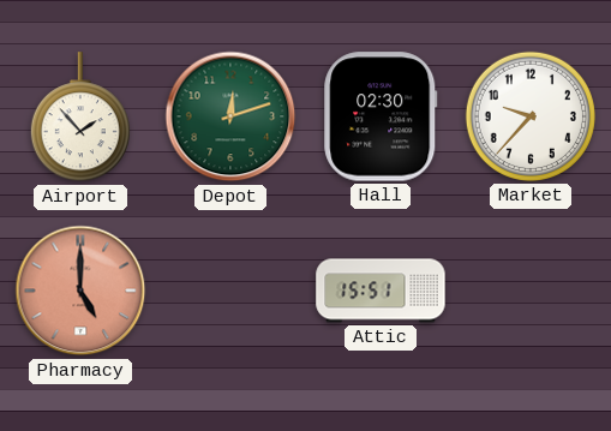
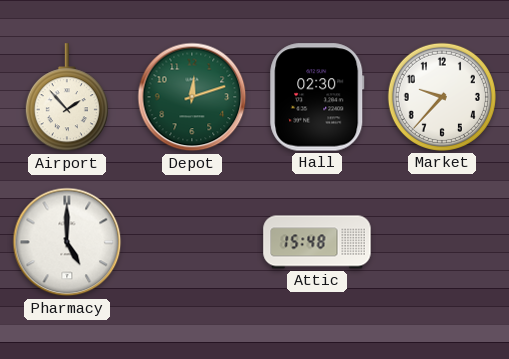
Pharmacy dial: salmon -> white (67, 242)
Attic: 15:51 -> 15:48 (317, 242)
